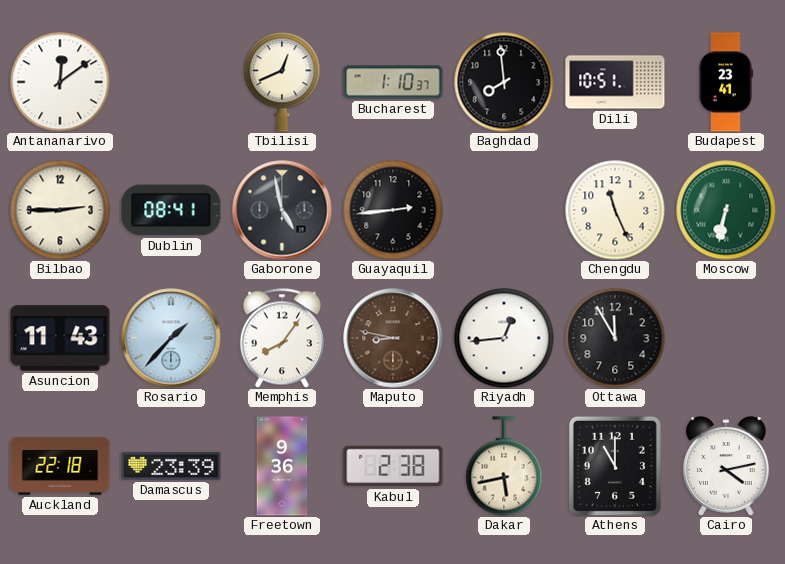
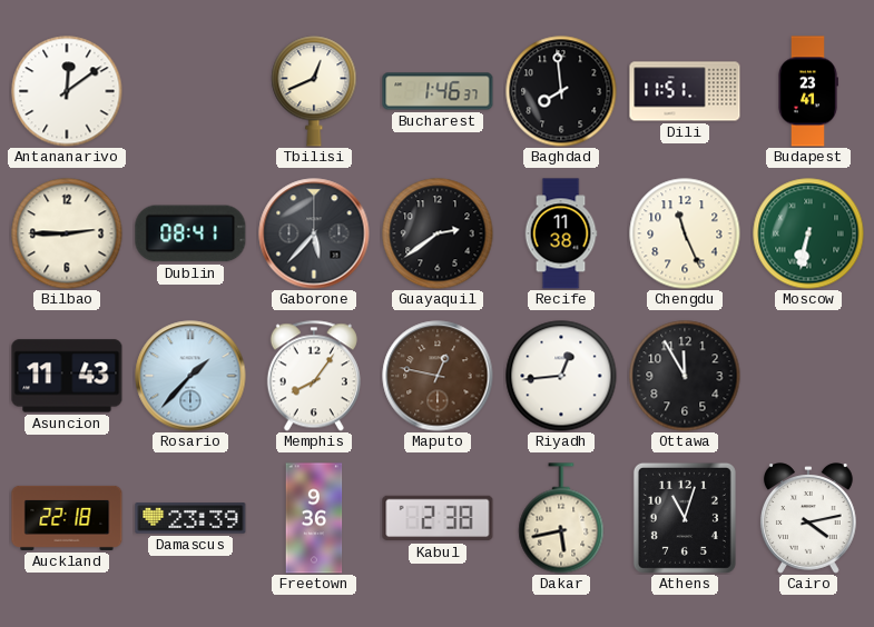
Bucharest: 1:10 -> 1:46 (438, 91)
Dili: 10:51 -> 11:51 (685, 91)
Gaborone: 4:58 -> 5:37 (314, 233)
Guayaquil: 2:44 -> 2:39 (438, 233)
Recife: none -> 11:38 (561, 233)
Maputo: 8:47 -> 12:47 (438, 376)
Athens: 11:00 -> 11:03 (685, 518)
